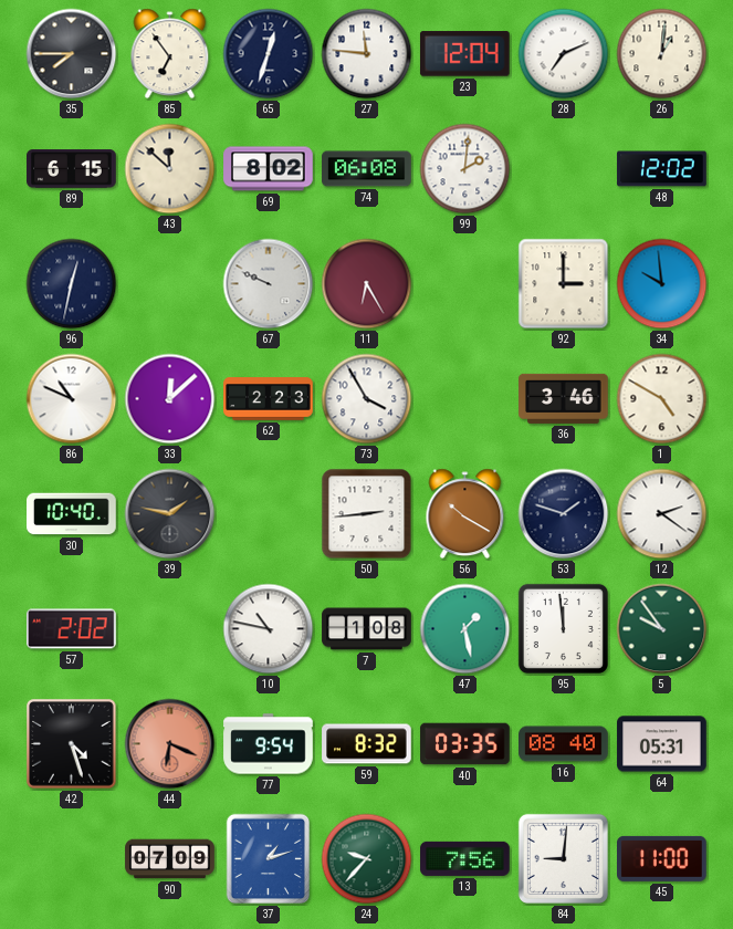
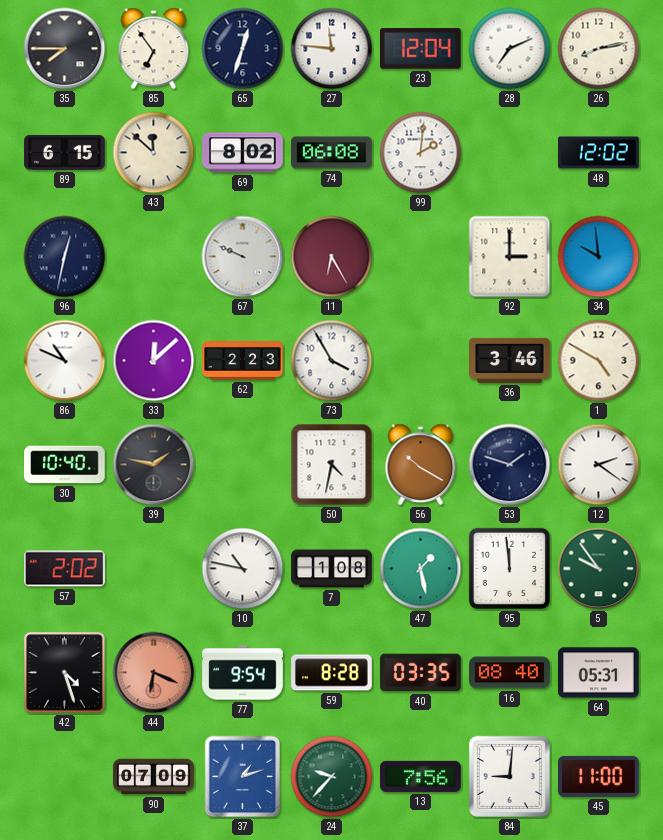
26: 1:01 -> 8:13 (599, 49)
50: 2:44 -> 4:32 (332, 465)
59: 8:32 -> 8:28 (332, 673)
